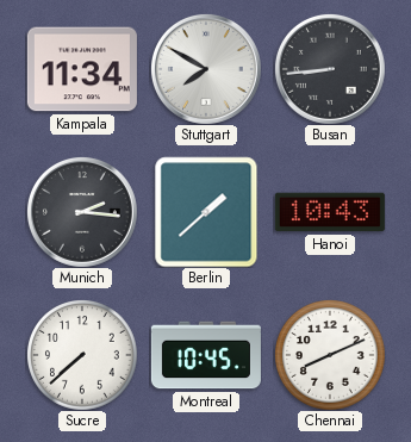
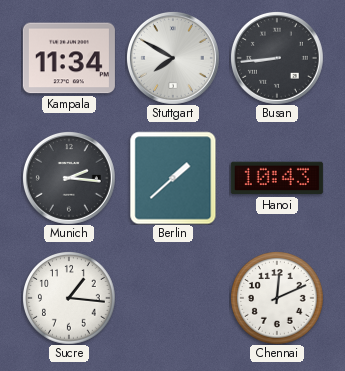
Sucre: 7:38 -> 1:16 (69, 298)
Montreal: 10:45 -> none (206, 355)
Chennai: 8:11 -> 12:11 (277, 298)
